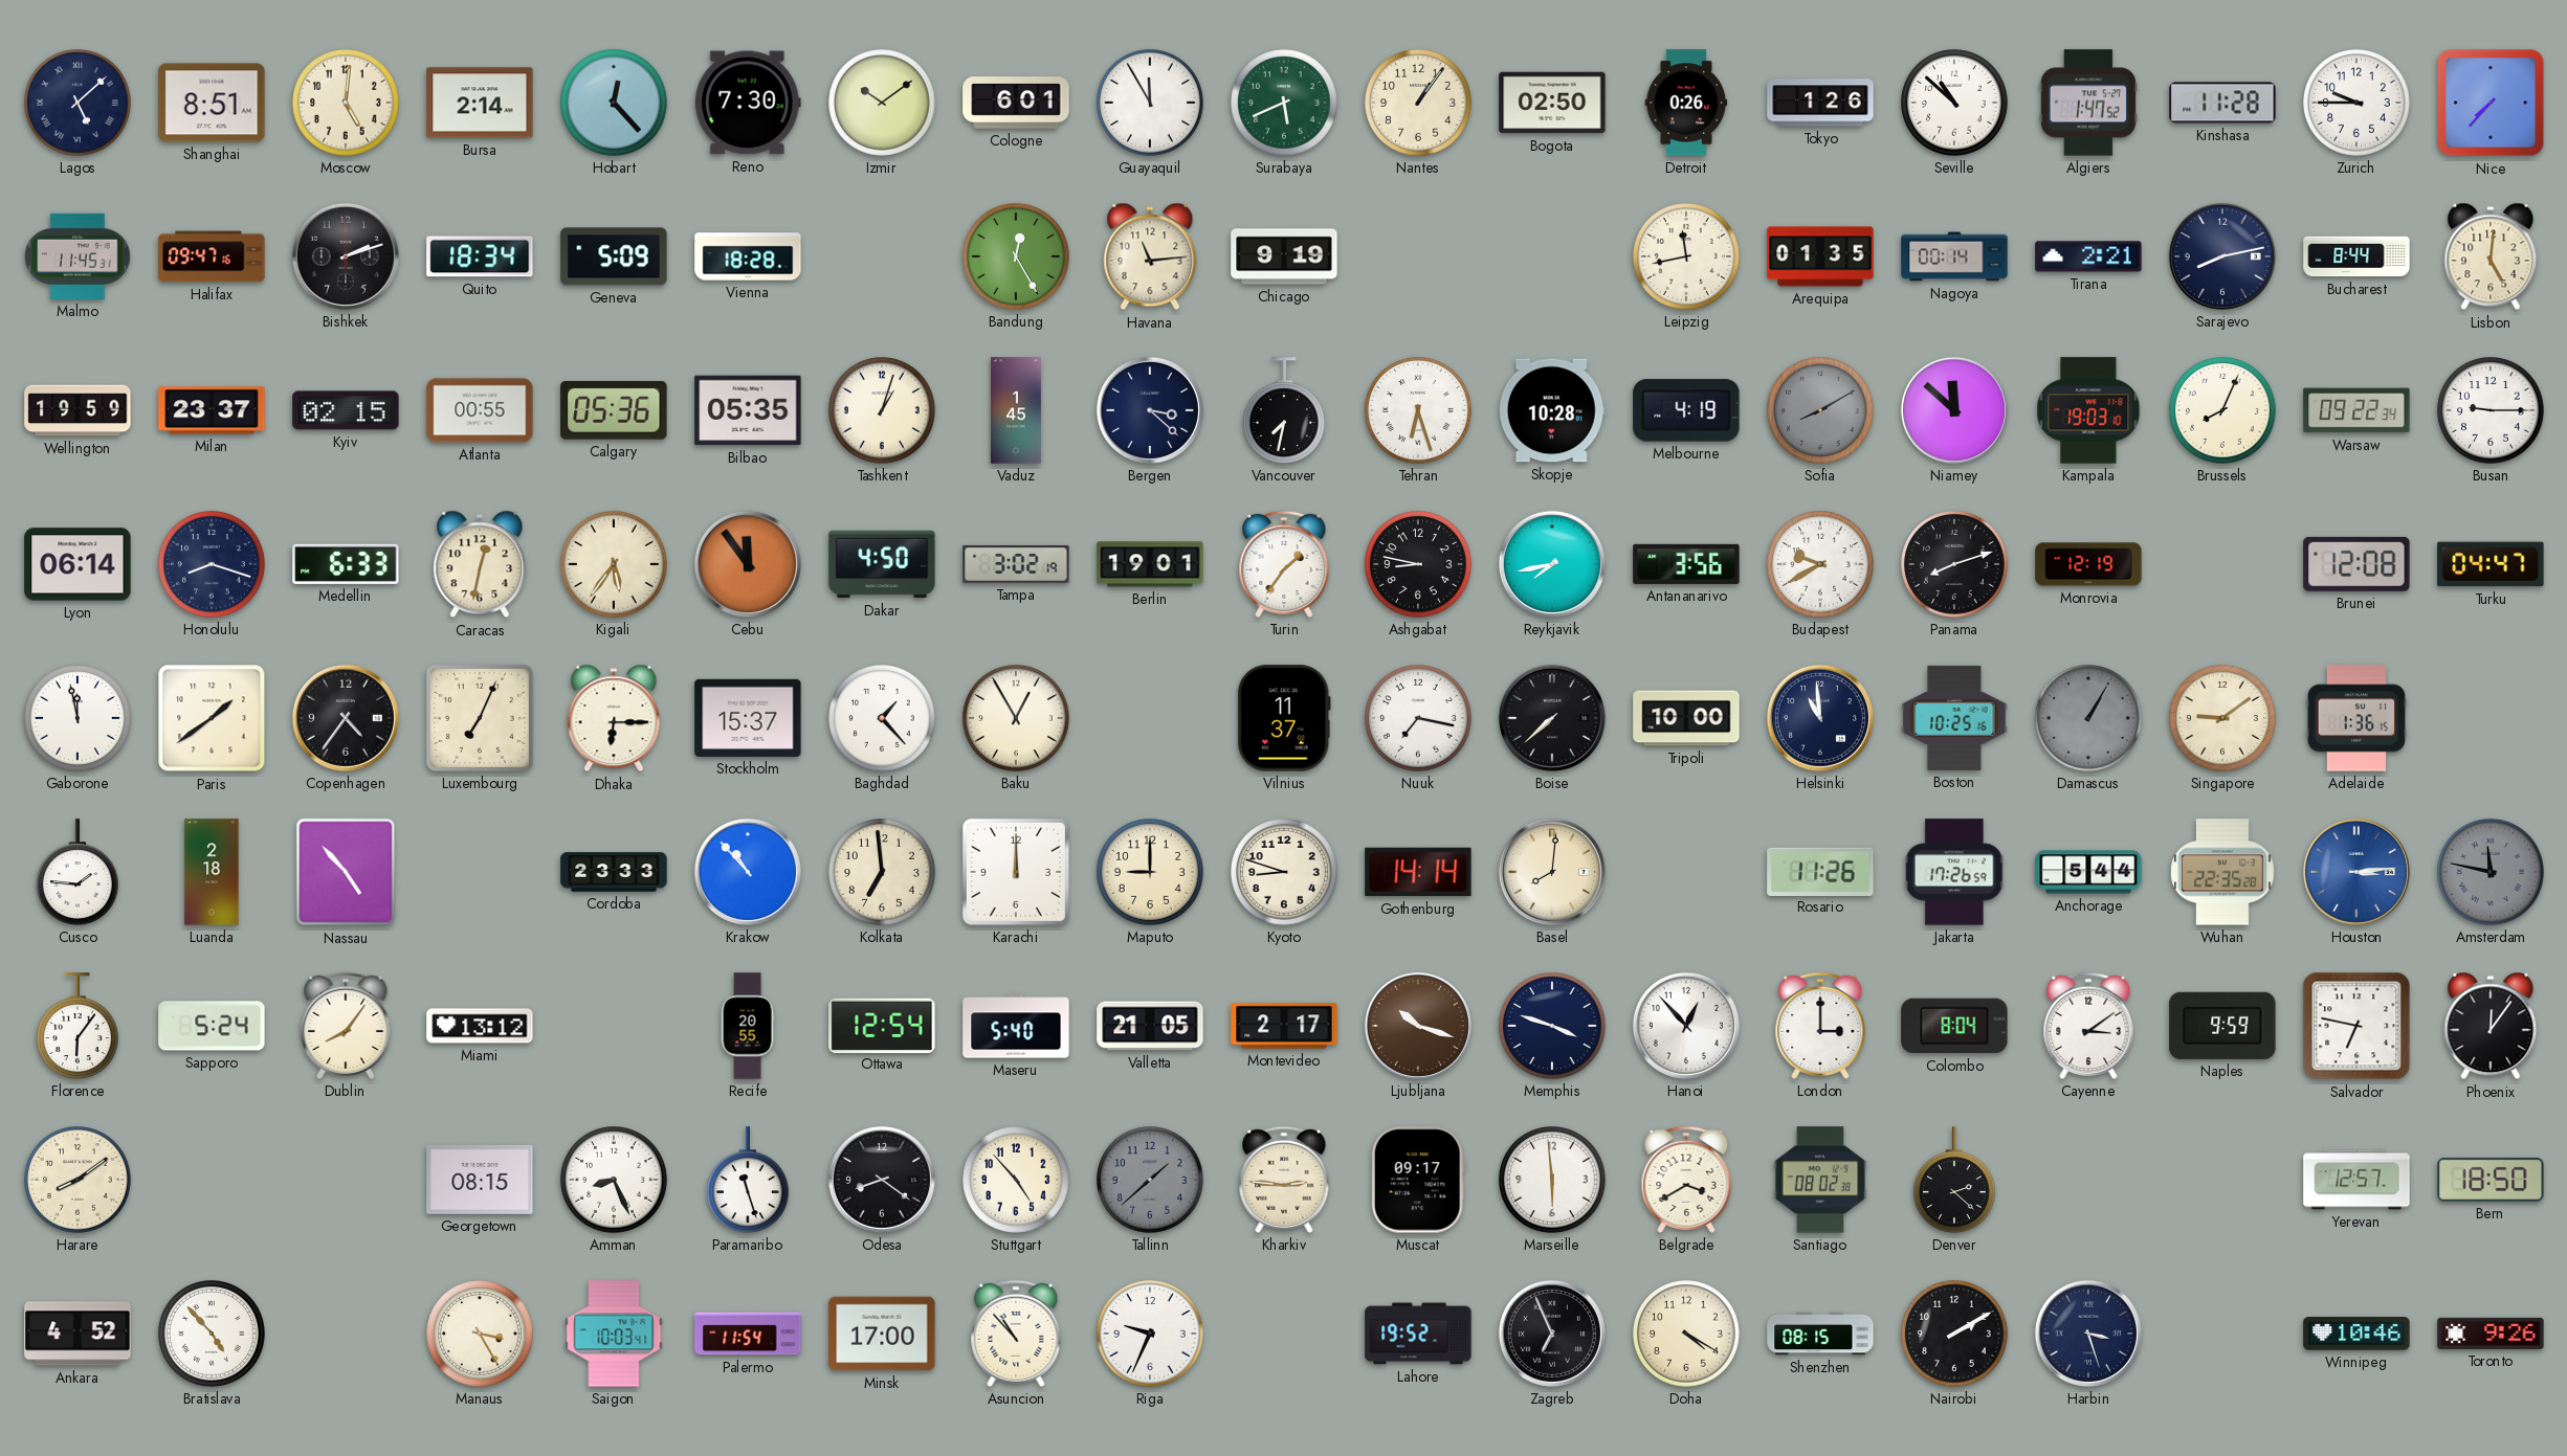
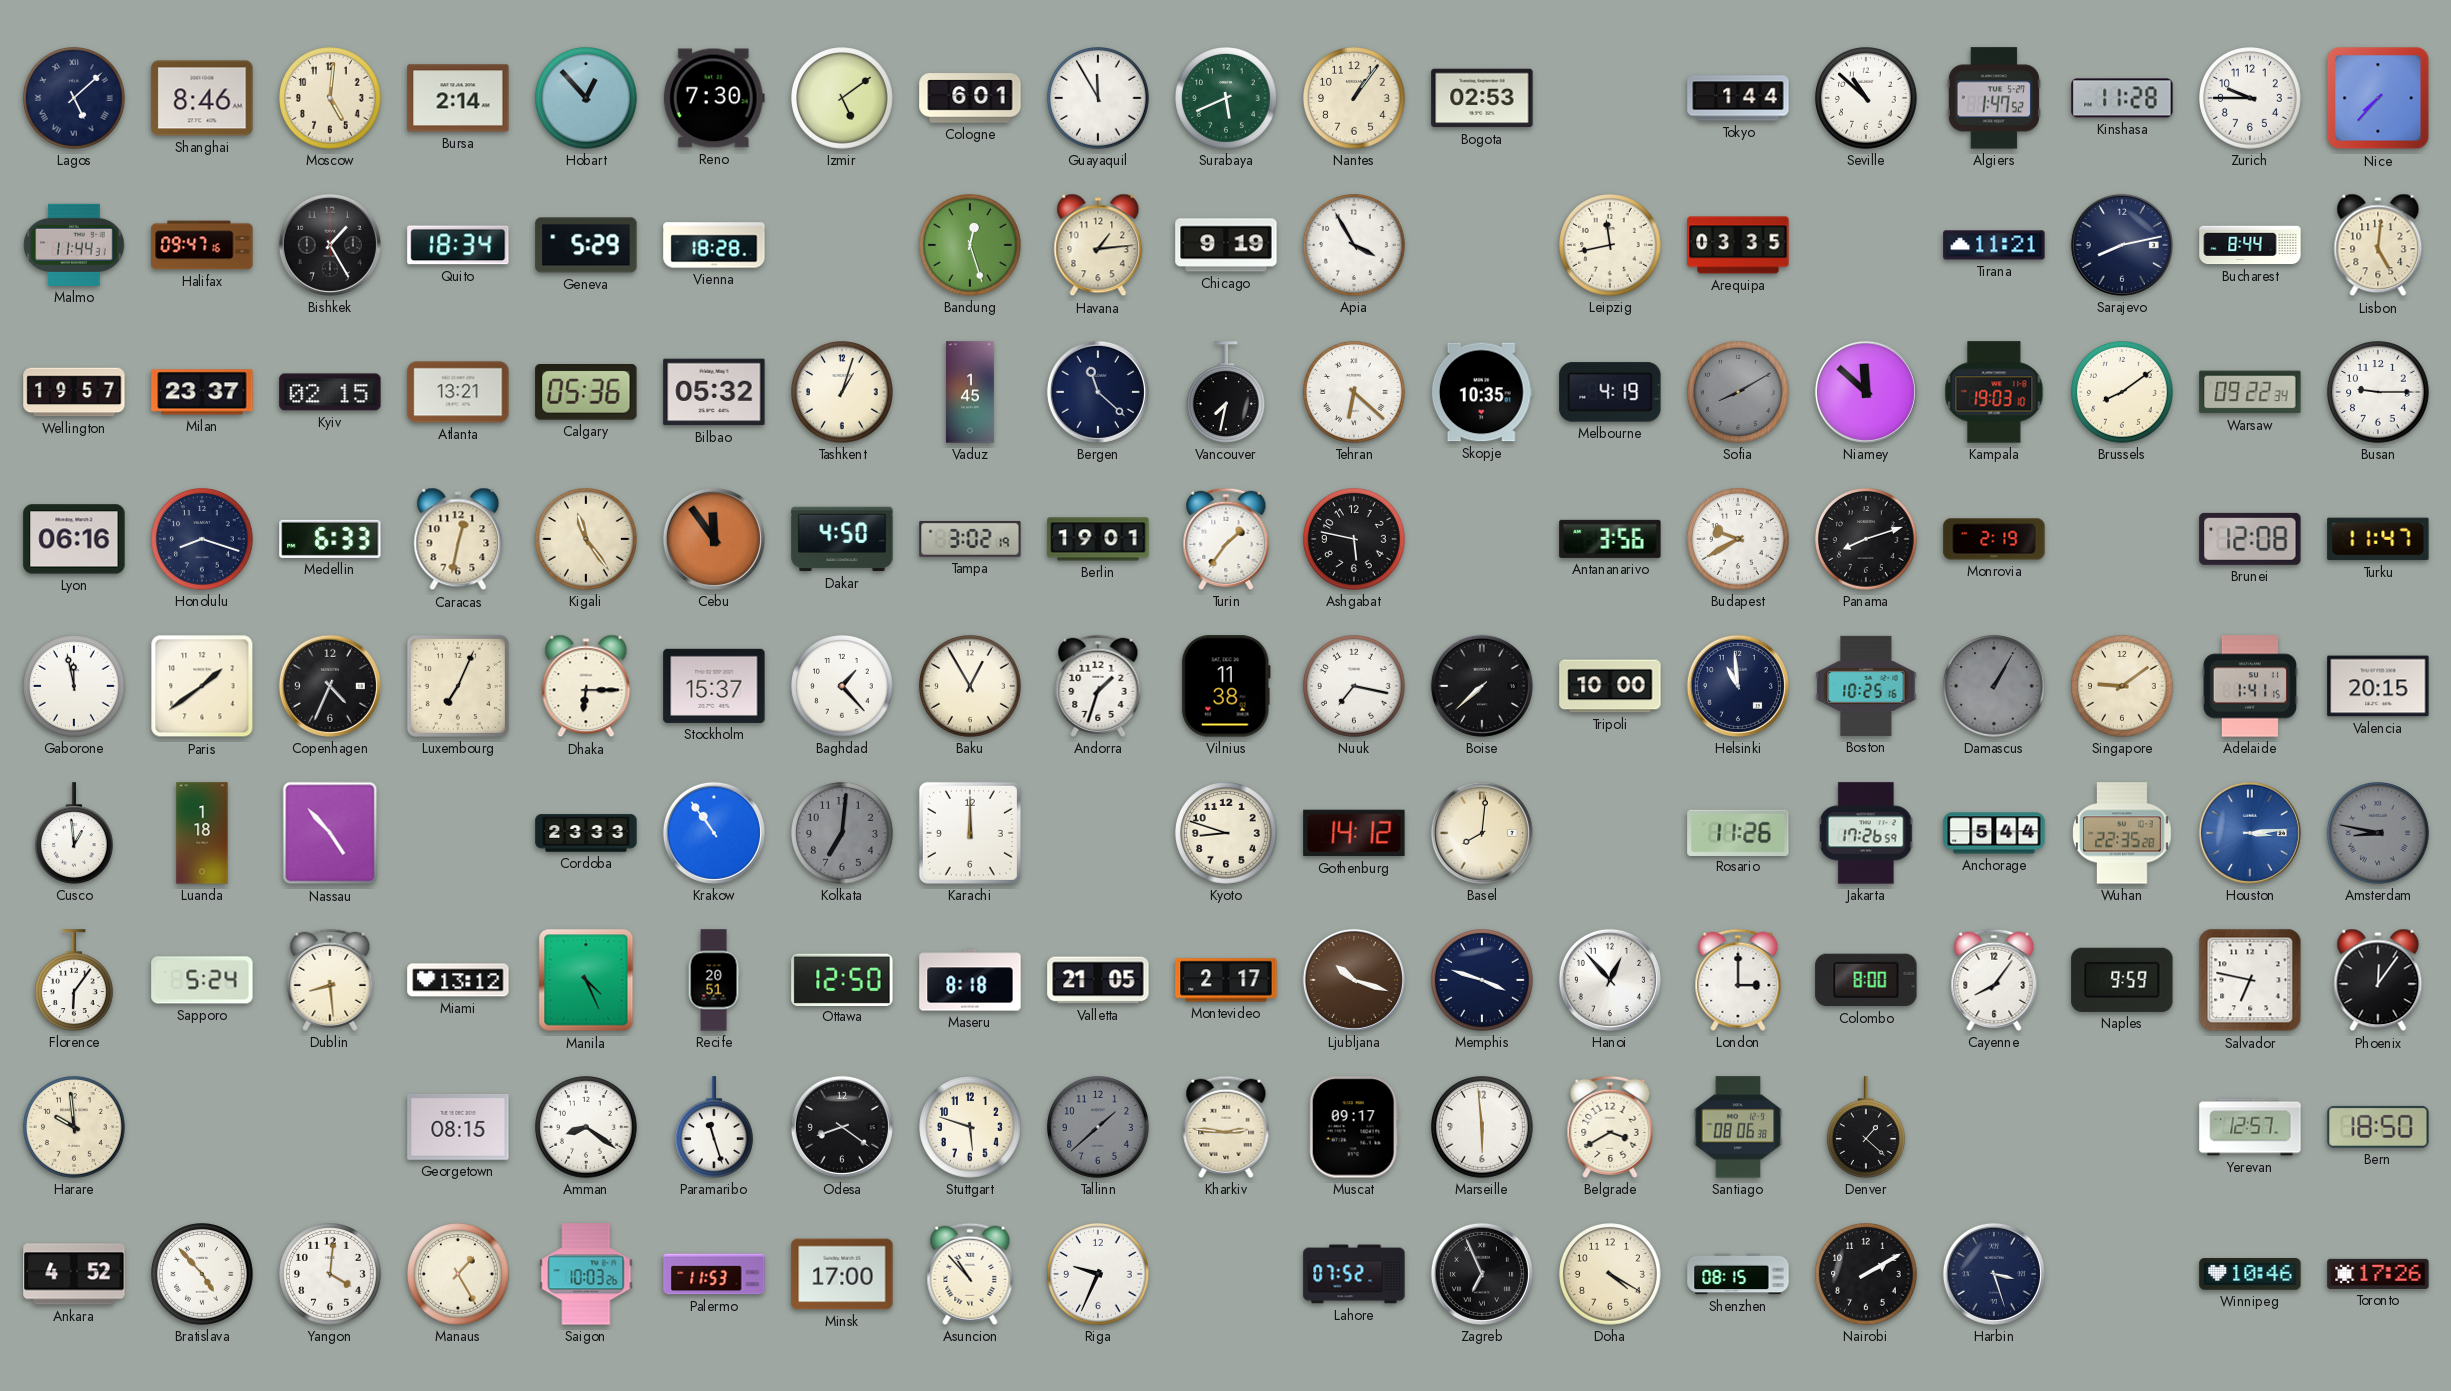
Shanghai: 8:51 -> 8:46 (202, 98)
Hobart: 12:23 -> 12:53 (587, 99)
Izmir: 10:09 -> 5:09 (843, 99)
Bogota: 02:50 -> 02:53 (1482, 98)
Detroit: 0:26 -> none (1686, 103)
Tokyo: 1:26 -> 1:44 (1738, 98)
Malmo: 11:45 -> 11:44 (74, 245)
Bishkek: 2:12 -> 1:25 (330, 245)
Geneva: 5:09 -> 5:29 (586, 245)
Bandung: 12:25 -> 12:27 (971, 246)
Havana: 11:14 -> 1:14 (1098, 245)
Apia: none -> 3:55 (1355, 246)
Arequipa: 01:35 -> 03:35 (1738, 245)
Nagoya: 00:14 -> none (1954, 256)
Tirana: 2:21 -> 11:21 (1994, 245)
Wellington: 19:59 -> 19:57 (74, 392)
Atlanta: 00:55 -> 13:21 (458, 392)
Bilbao: 05:35 -> 05:32 (714, 392)
Bergen: 3:22 -> 11:22 (1098, 392)
Tehran: 6:27 -> 6:22 (1355, 393)
Skopje: 10:28 -> 10:35 (1482, 392)
Brussels: 8:04 -> 8:09 (2123, 393)
Lyon: 06:14 -> 06:16 (74, 539)
Kigali: 5:36 -> 11:24 (587, 540)
Ashgabat: 8:47 -> 5:47 (1355, 540)
Reykjavik: 7:43 -> none (1552, 564)
Monrovia: 12:19 -> 2:19 (1994, 539)
Turku: 04:47 -> 11:47 (2378, 539)
Copenhagen: 4:36 -> 4:34 (330, 686)
Andorra: none -> 1:33 (1098, 686)
Vilnius: 11:37 -> 11:38 (1226, 686)
Adelaide: 1:36 -> 1:41 (2249, 686)
Valencia: none -> 20:15 (2378, 686)
Cusco: 1:46 -> 12:59 (74, 833)
Luanda: 2:18 -> 1:18 (202, 833)
Krakow: 10:53 -> 10:54 (714, 833)
Kolkata: 6:59 -> 7:01 (843, 834)
Kolkata dial: cream -> grey (843, 834)
Maputo: 9:00 -> none (1151, 873)
Gothenburg: 14:14 -> 14:12 (1354, 833)
Amsterdam: 11:47 -> 8:47 (2379, 834)
Dublin: 8:06 -> 8:29 (330, 980)
Manila: none -> 4:26 (586, 980)
Recife: 20:55 -> 20:51 (714, 980)
Ottawa: 12:54 -> 12:50 (842, 979)
Maseru: 5:40 -> 8:18 (970, 980)
Colombo: 8:04 -> 8:00 (1866, 980)
Cayenne: 3:09 -> 8:06 (1994, 980)
Harare: 8:09 -> 9:59 (75, 1128)
Amman: 8:26 -> 8:21 (587, 1128)
Stuttgart: 4:53 -> 5:48 (971, 1128)
Santiago: 08:02 -> 08:06 (1738, 1127)
Denver: 2:22 -> 1:22 (1866, 1127)
Yangon: none -> 4:01 (331, 1275)
Manaus: 3:25 -> 1:25 (459, 1275)
Saigon: 10:03:41 -> 10:03:26 (586, 1274)
Palermo: 11:54 -> 11:53 (714, 1274)
Lahore: 19:52 -> 07:52 (1354, 1274)
Toronto: 9:26 -> 17:26 (2378, 1274)
